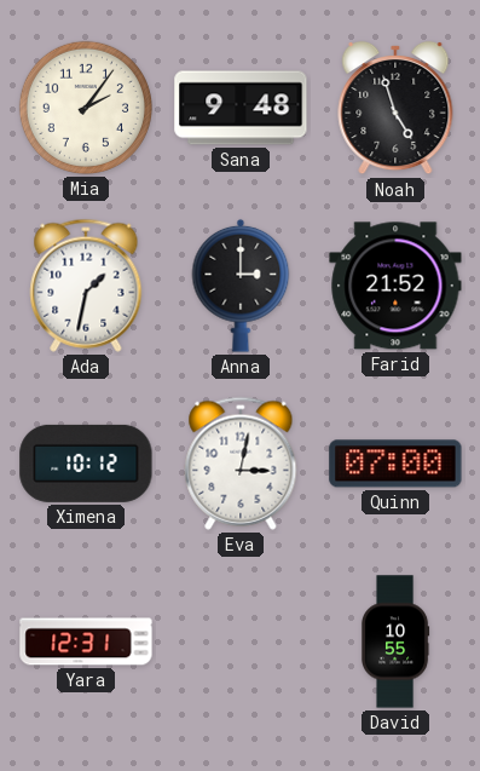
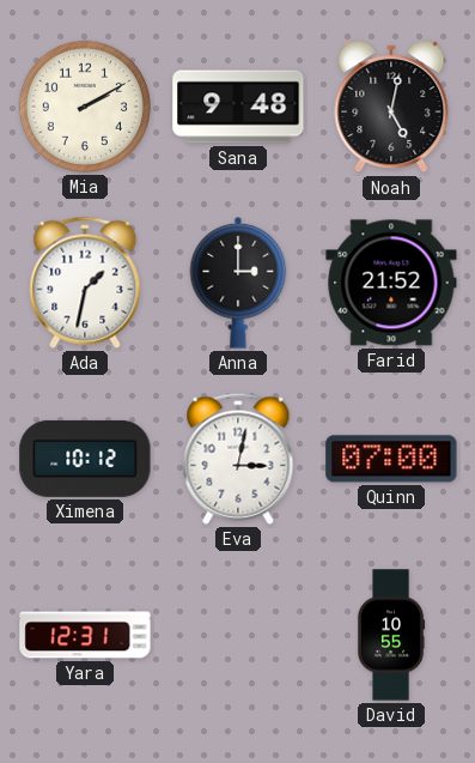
Mia: 2:06 -> 2:10 (85, 107)
Noah: 4:57 -> 5:02 (391, 107)
